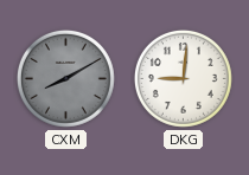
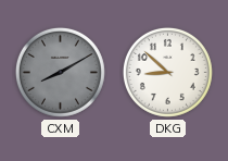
DKG: 9:01 -> 8:52 (167, 72)
